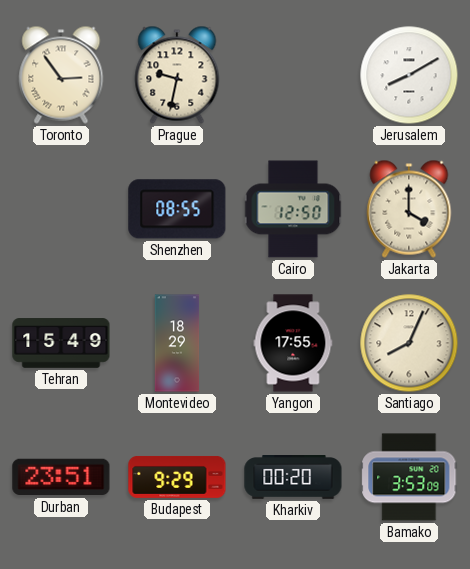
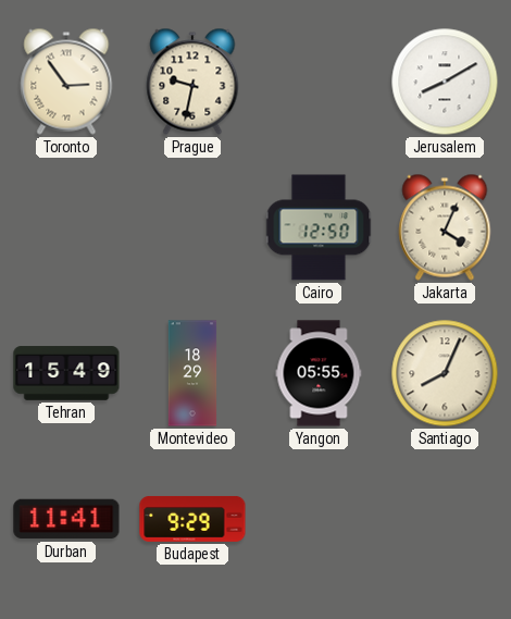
Shenzhen: 08:55 -> none (177, 209)
Jakarta: 4:00 -> 4:04 (445, 227)
Yangon: 17:55 -> 05:55 (319, 373)
Durban: 23:51 -> 11:41 (66, 519)
Kharkiv: 00:20 -> none (293, 478)
Bamako: 3:53 -> none (409, 477)
